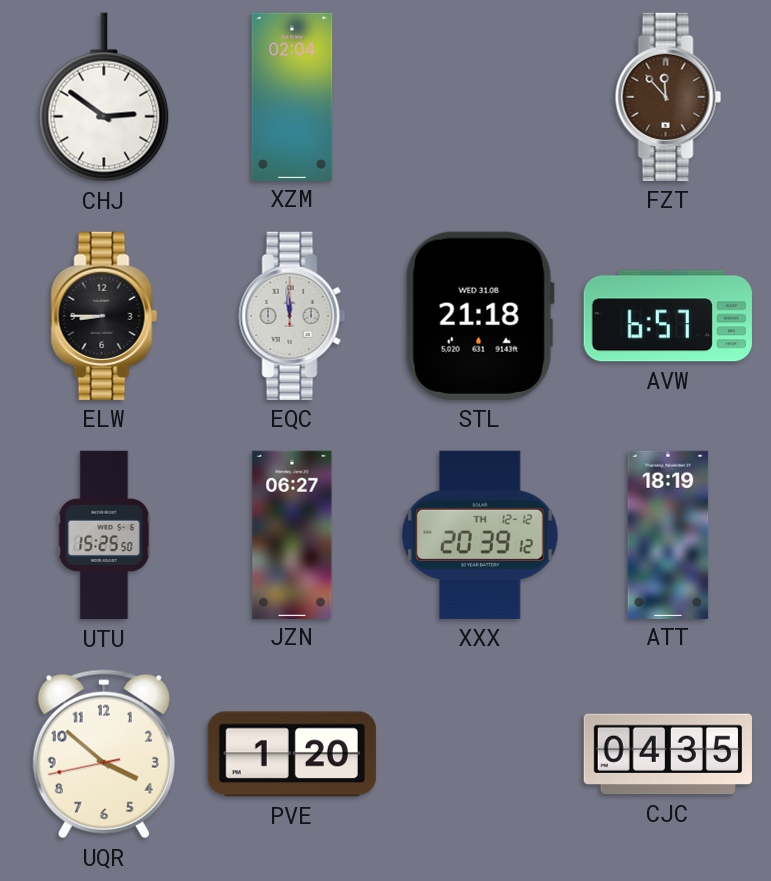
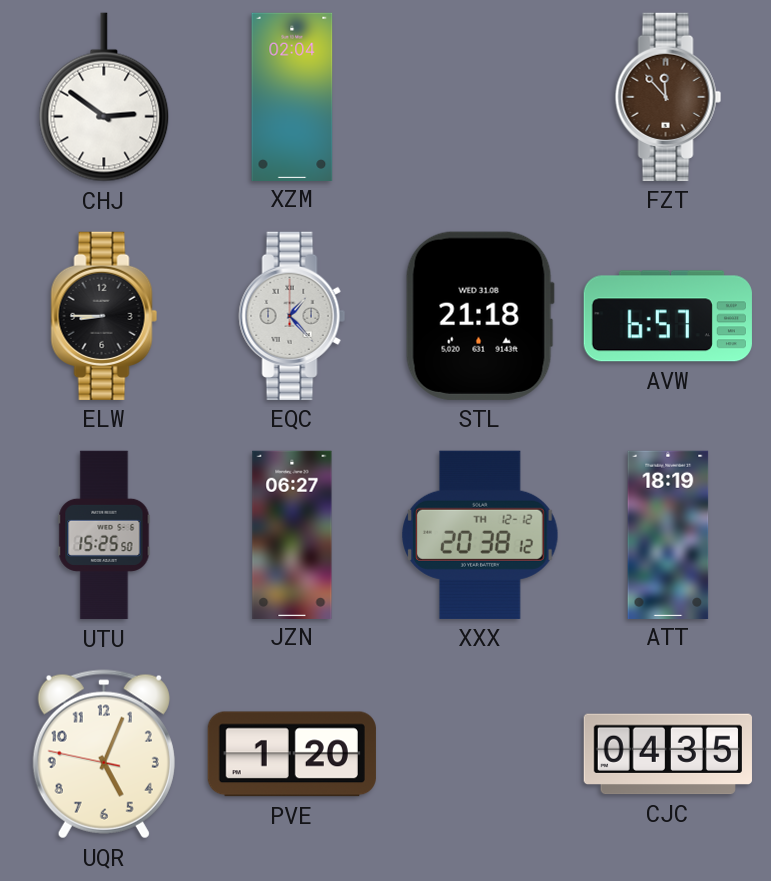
EQC: 11:59 -> 1:23 (292, 316)
XXX: 20:39 -> 20:38 (480, 535)
UQR: 3:51 -> 5:03 (104, 754)
